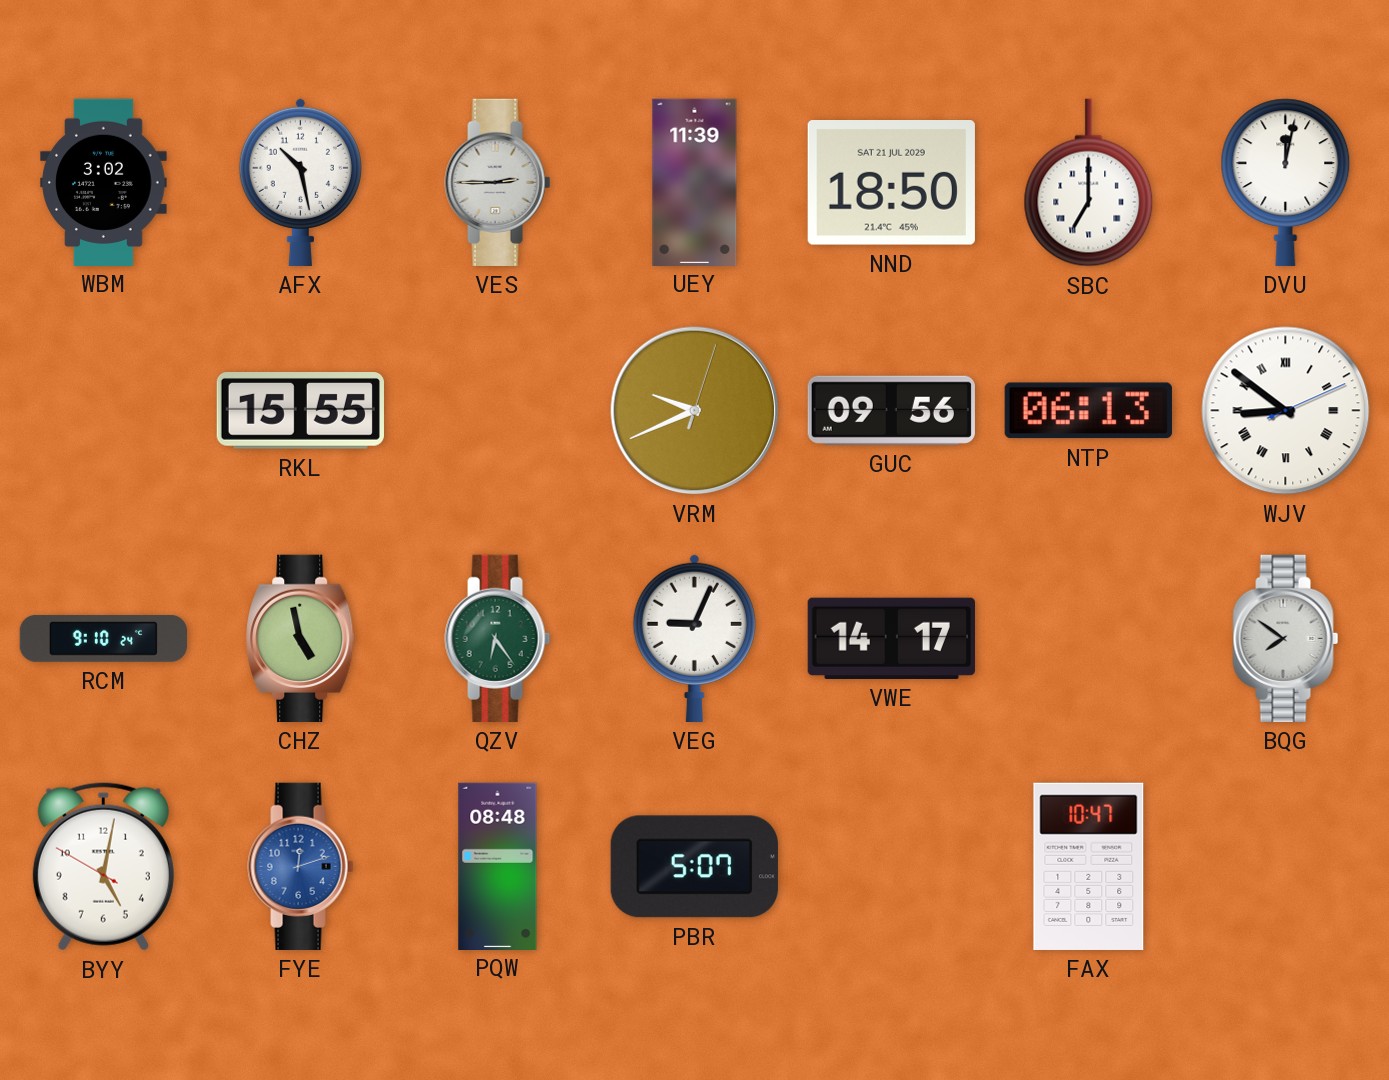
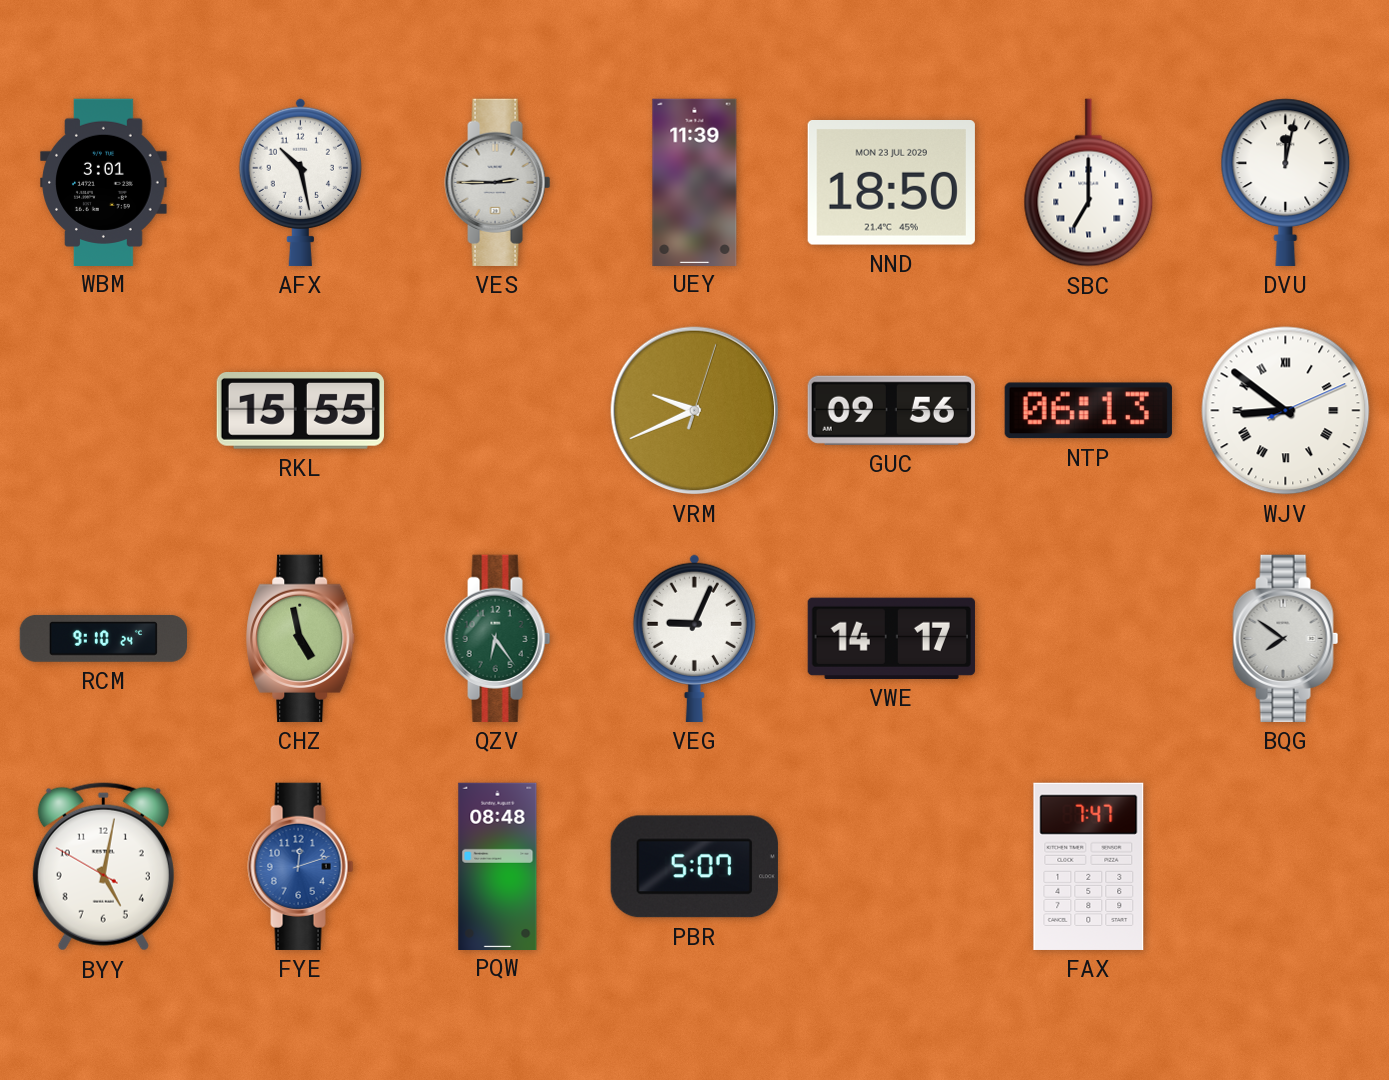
WBM: 3:02 -> 3:01 (104, 182)
NND date: SAT 21 JUL 2029 -> MON 23 JUL 2029 (891, 183)
FAX: 10:47 -> 7:47 (1089, 866)
